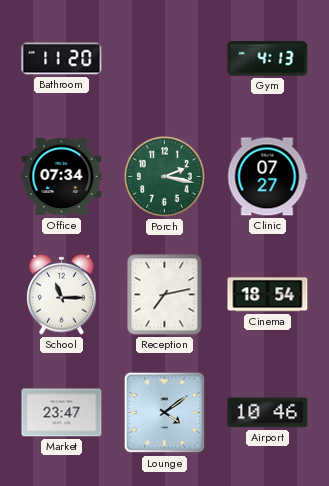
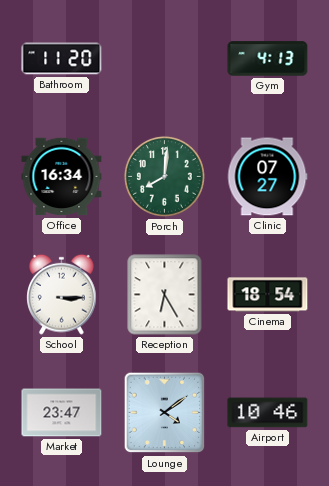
Office: 07:34 -> 16:34 (62, 177)
Porch: 2:17 -> 8:01 (164, 176)
School: 11:15 -> 3:15 (62, 294)
Reception: 7:13 -> 6:25 (165, 295)
